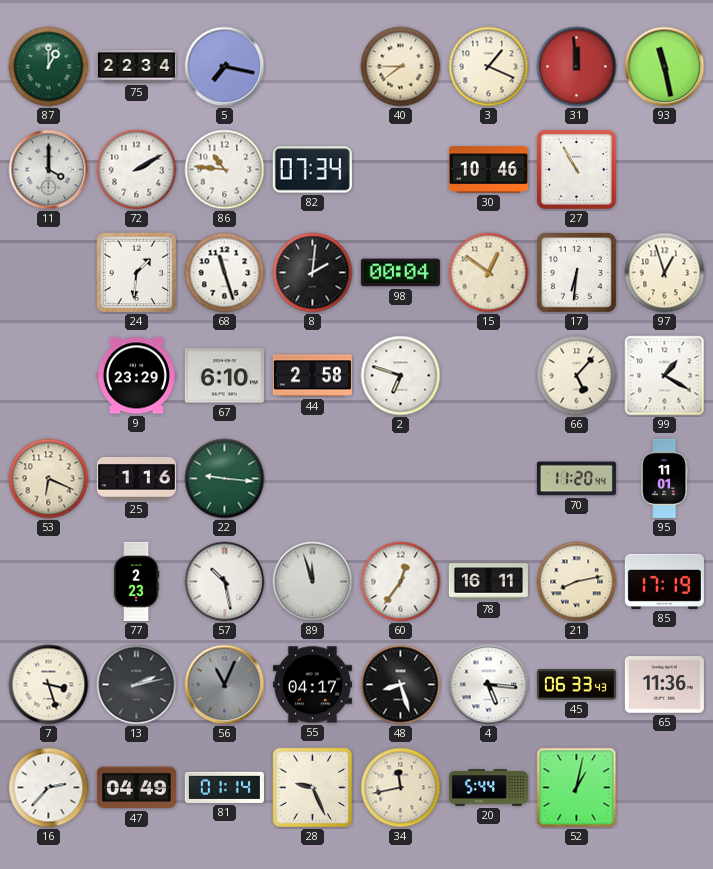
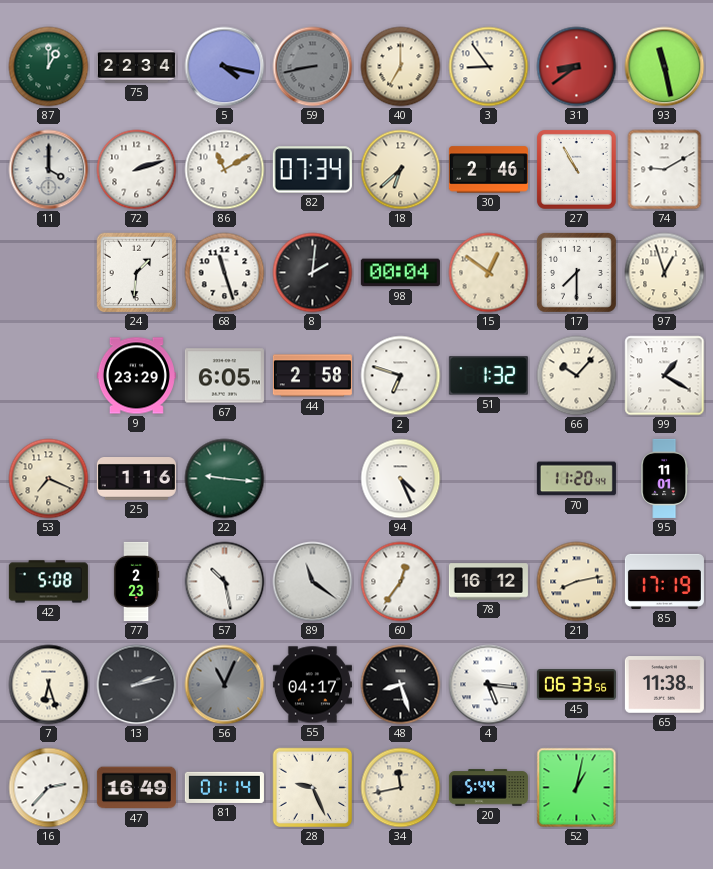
5: 7:17 -> 4:17 (225, 67)
59: none -> 8:43 (313, 67)
40: 7:45 -> 7:00 (401, 67)
3: 1:19 -> 8:54 (489, 67)
31: 11:59 -> 8:39 (577, 67)
72: 2:10 -> 2:12 (137, 170)
86: 10:46 -> 11:10 (225, 170)
18: none -> 6:38 (401, 170)
30: 10:46 -> 2:46 (488, 170)
74: none -> 9:10 (665, 170)
17: 6:31 -> 7:30 (576, 272)
67: 6:10 -> 6:05 (224, 376)
51: none -> 1:32 (488, 376)
66: 5:07 -> 10:07 (577, 376)
53: 6:19 -> 7:19 (49, 479)
94: none -> 4:26 (401, 479)
42: none -> 5:08 (48, 582)
89: 11:57 -> 11:21 (313, 582)
78: 16:11 -> 16:12 (488, 582)
7: 3:27 -> 6:27 (49, 685)
45: 06:33:43 -> 06:33:56 (576, 685)
65: 11:36 -> 11:38 (664, 685)
47: 04:49 -> 16:49 (136, 788)
